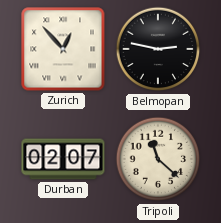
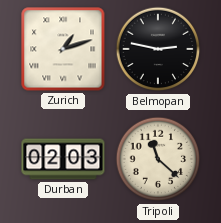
Zurich: 12:53 -> 1:12 (63, 49)
Durban: 02:07 -> 02:03 (63, 159)
